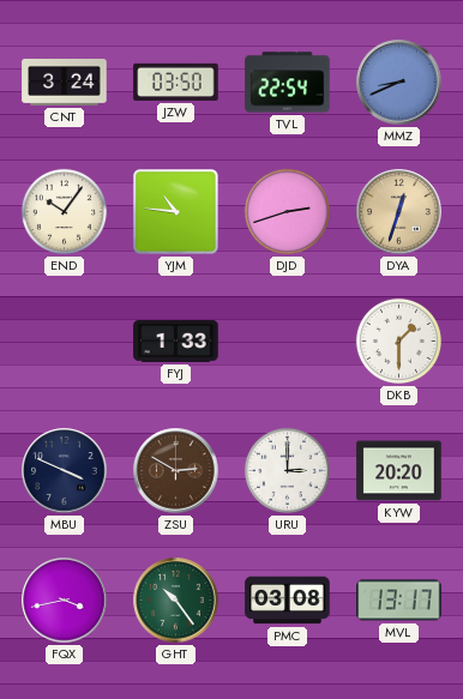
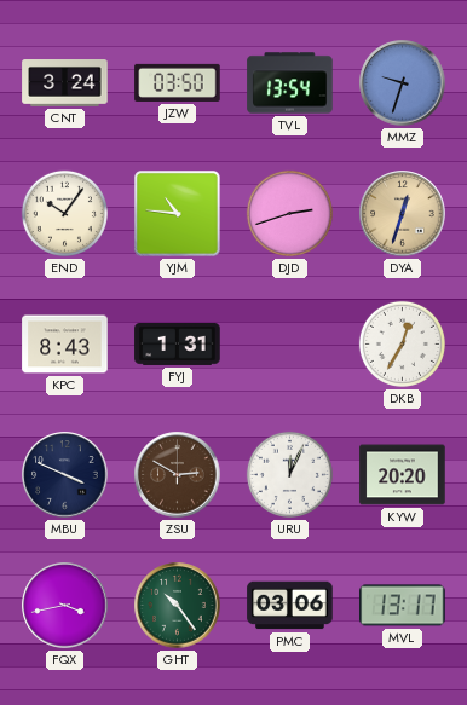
TVL: 22:54 -> 13:54 (290, 83)
MMZ: 8:41 -> 9:33 (403, 83)
KPC: none -> 8:43 (65, 345)
FYJ: 1:33 -> 1:31 (178, 343)
DKB: 1:30 -> 12:35 (402, 343)
URU: 3:00 -> 12:04 (289, 474)
PMC: 03:08 -> 03:06 (290, 606)
